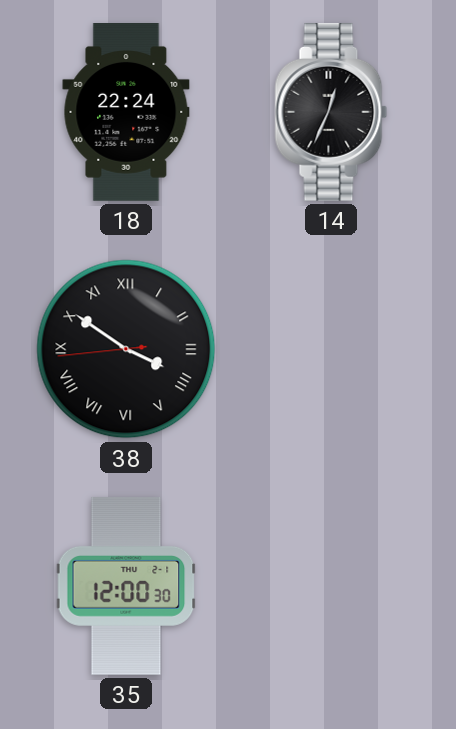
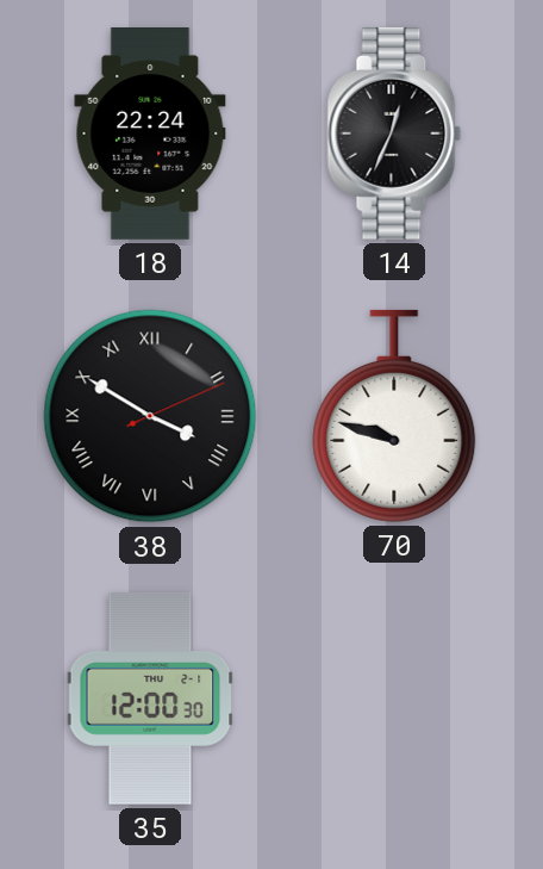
38: 3:50:44 -> 3:50:11 (150, 416)
70: none -> 9:48 (394, 416)
